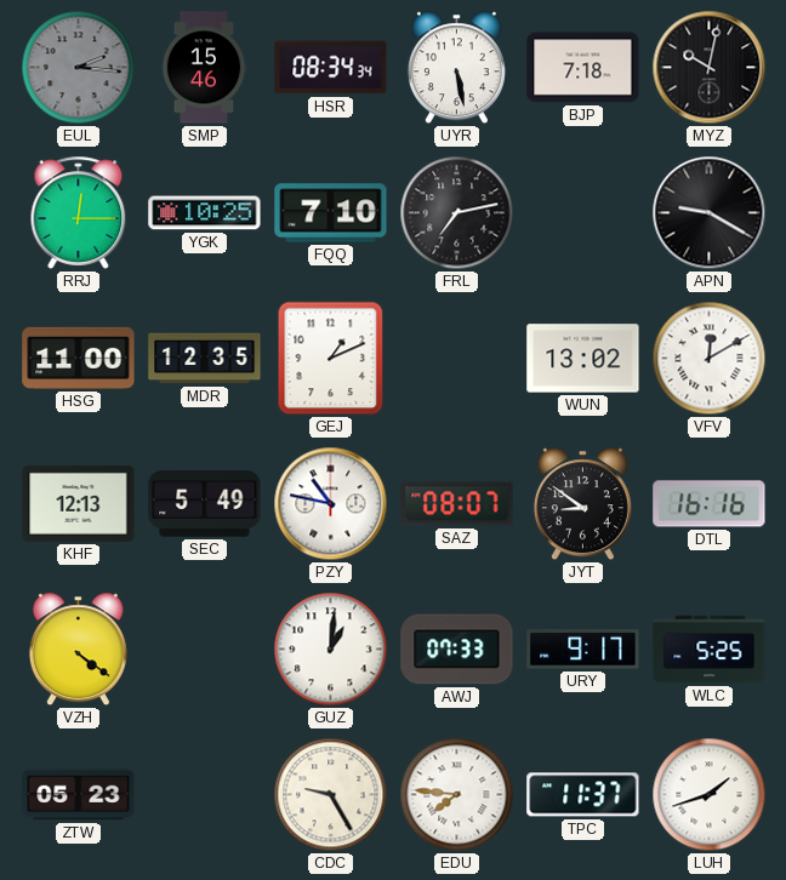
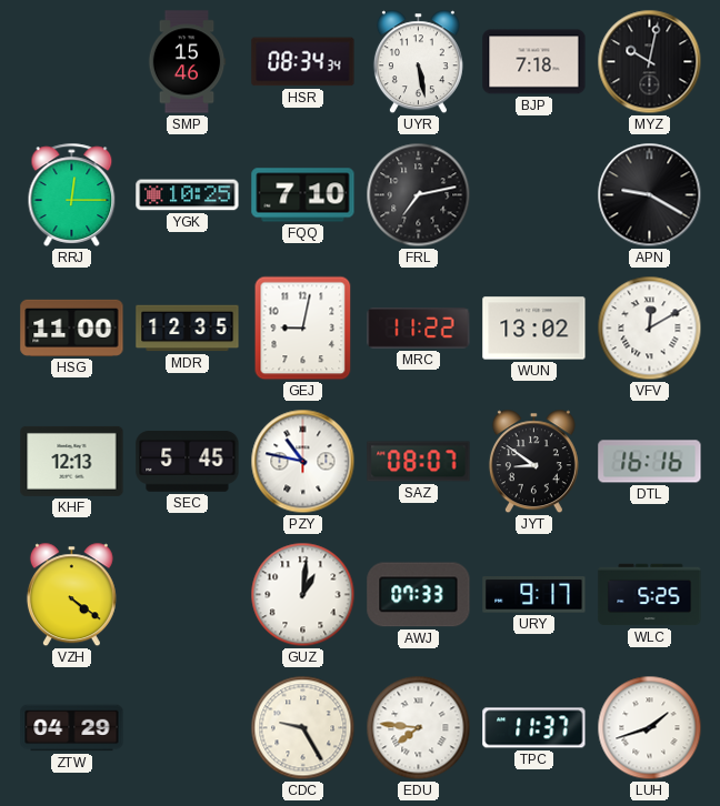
EUL: 2:16 -> none (79, 68)
GEJ: 1:11 -> 9:02 (303, 329)
MRC: none -> 11:22 (419, 329)
SEC: 5:49 -> 5:45 (188, 462)
ZTW: 05:23 -> 04:29 (72, 728)
